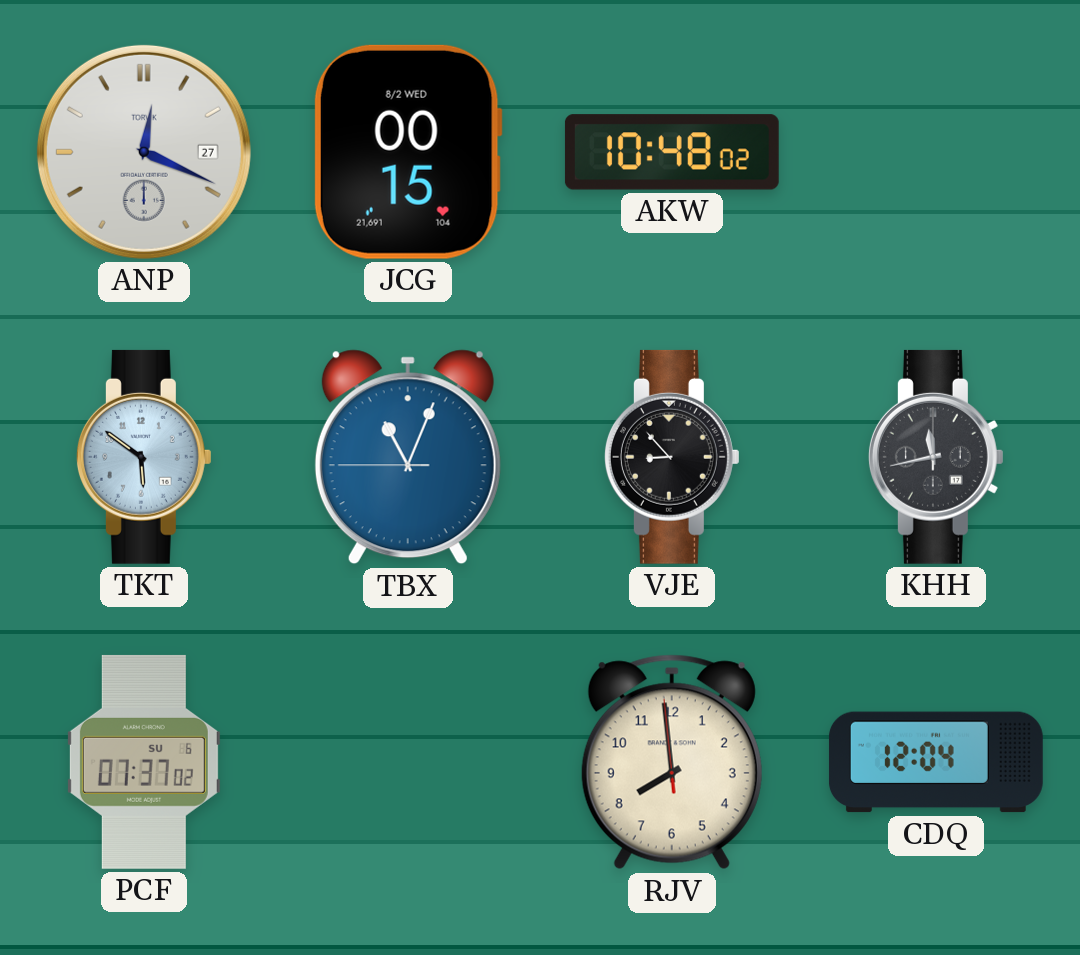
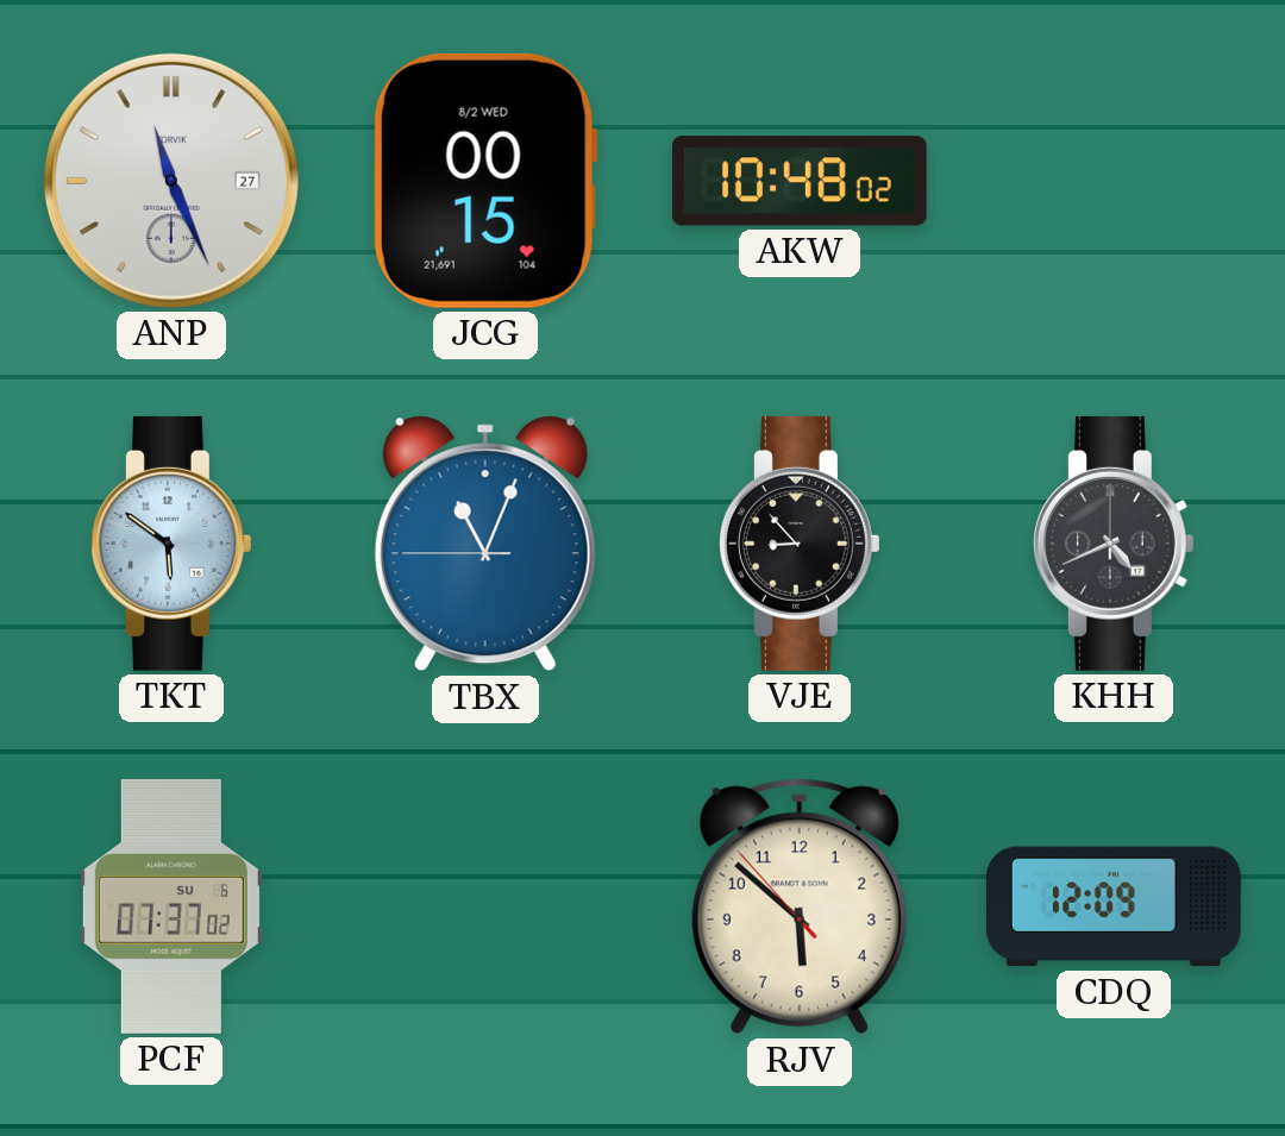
ANP: 12:19 -> 11:26 (171, 181)
KHH: 11:43 -> 4:41 (1114, 544)
RJV: 7:58 -> 5:51 (800, 906)
CDQ: 12:04 -> 12:09 (1114, 906)
